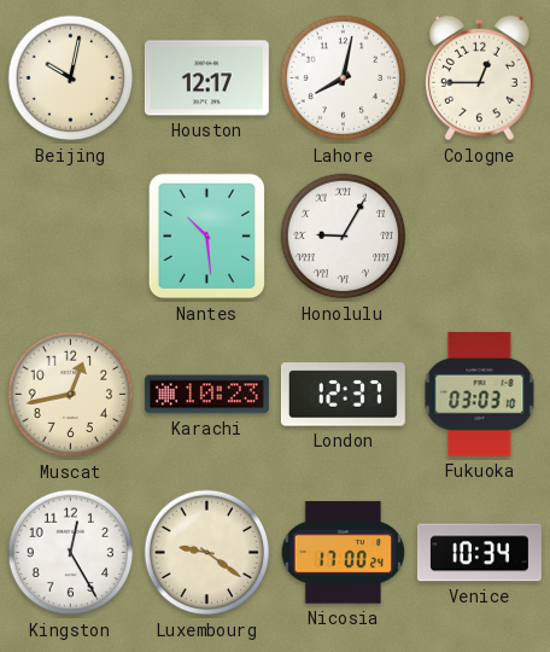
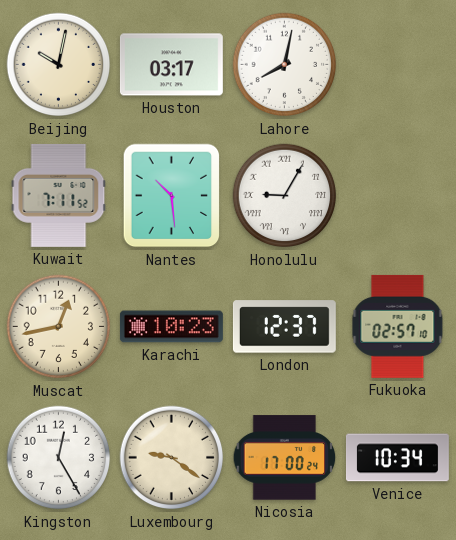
Houston: 12:17 -> 03:17 (171, 65)
Cologne: 12:45 -> none (479, 78)
Kuwait: none -> 7:11 (59, 195)
Fukuoka: 03:03 -> 02:57 (398, 326)
